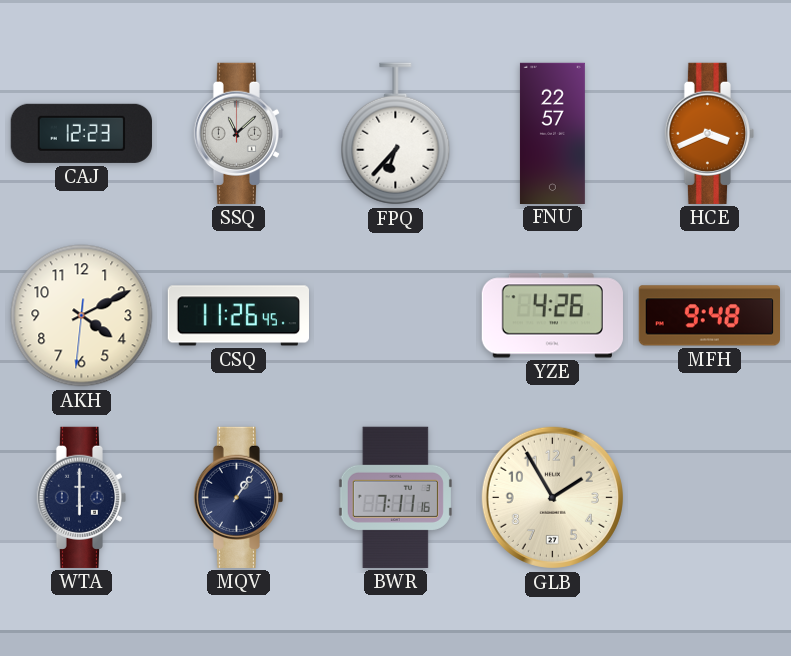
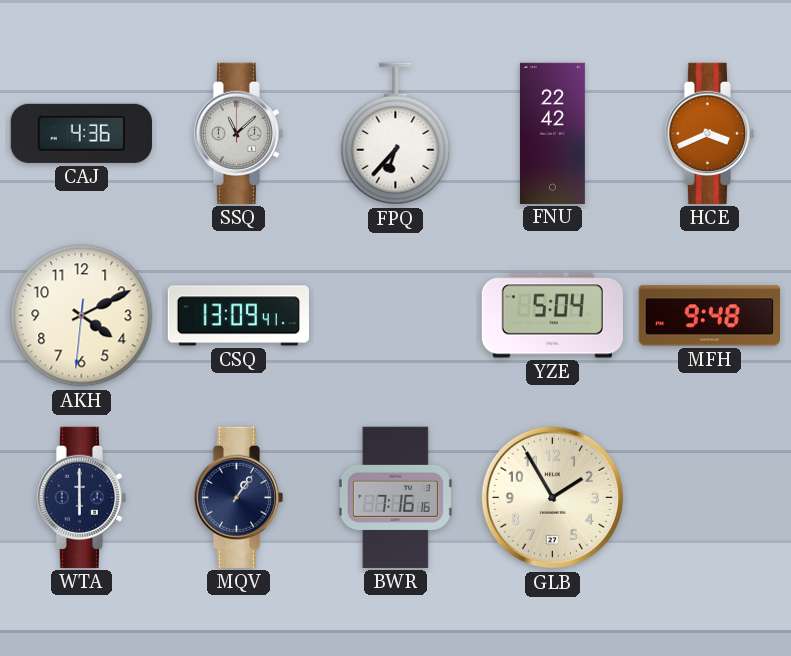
CAJ: 12:23 -> 4:36 (81, 133)
FNU: 22:57 -> 22:42 (552, 133)
CSQ: 11:26 -> 13:09 (238, 316)
YZE: 4:26 -> 5:04 (552, 316)
BWR: 7:11 -> 7:16 (395, 497)
